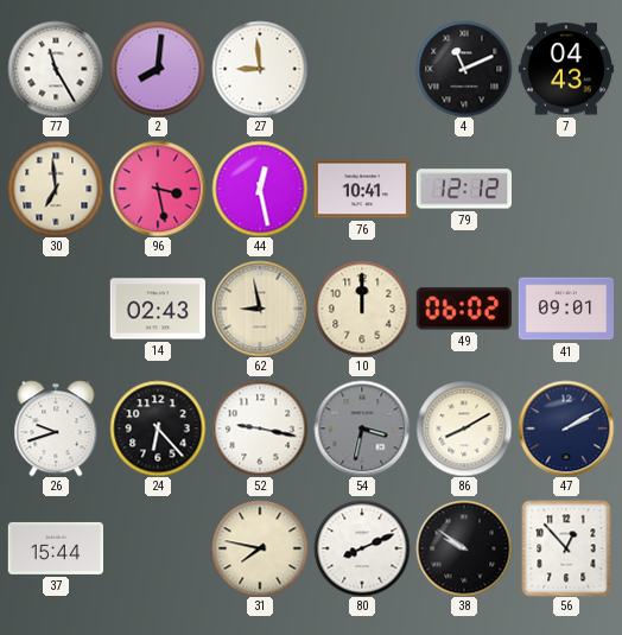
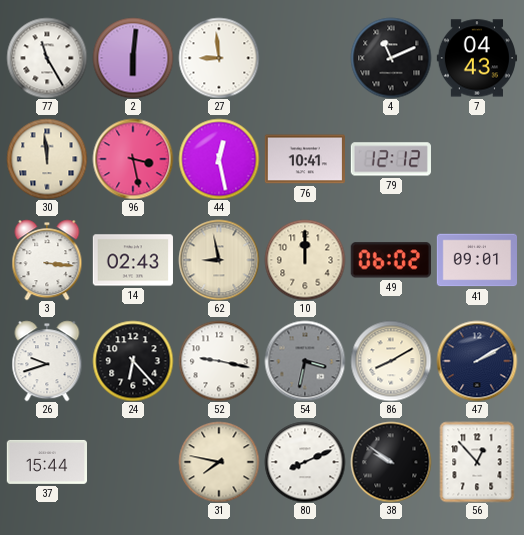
2: 8:01 -> 6:01 (133, 58)
30: 6:59 -> 11:59 (47, 159)
3: none -> 3:16 (47, 260)
